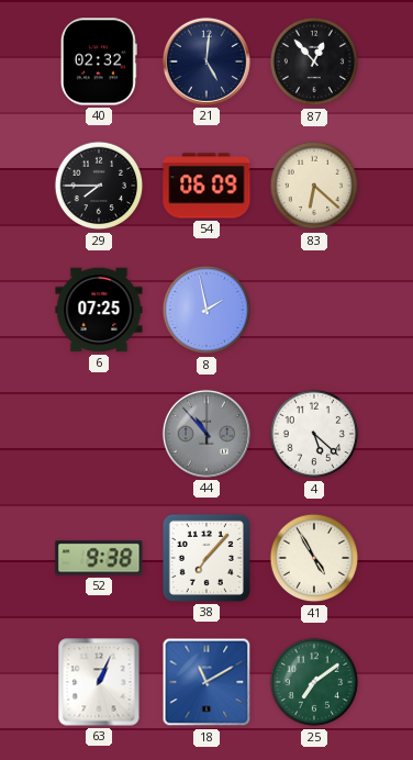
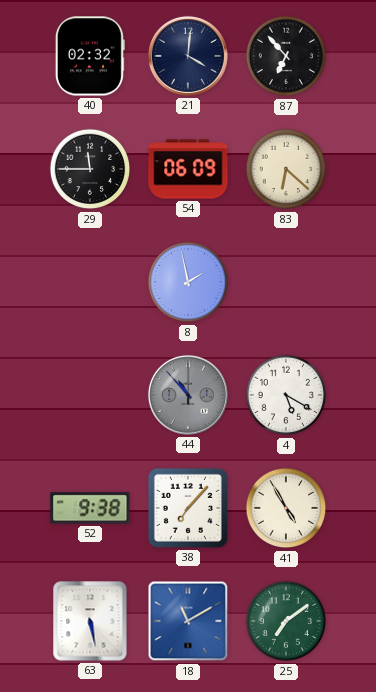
21: 5:01 -> 4:01 (188, 56)
87: 12:53 -> 6:53 (286, 56)
29: 7:45 -> 11:45 (90, 169)
6: 07:25 -> none (99, 310)
4: 5:22 -> 5:20 (286, 395)
63: 1:04 -> 5:28 (90, 621)
